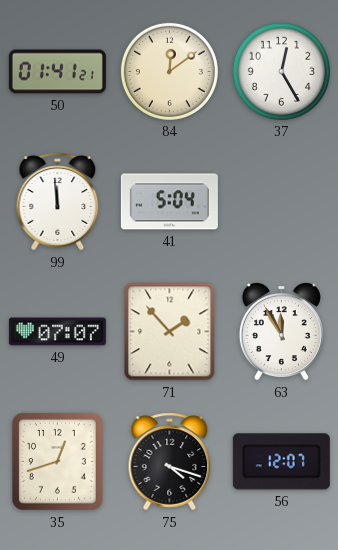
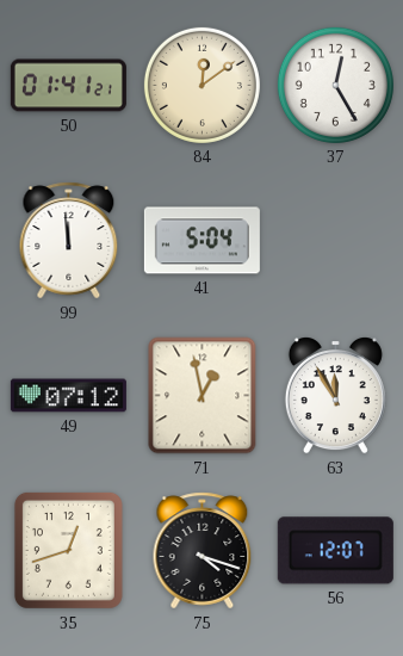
49: 07:07 -> 07:12 (68, 396)
71: 1:53 -> 12:58 (203, 396)
